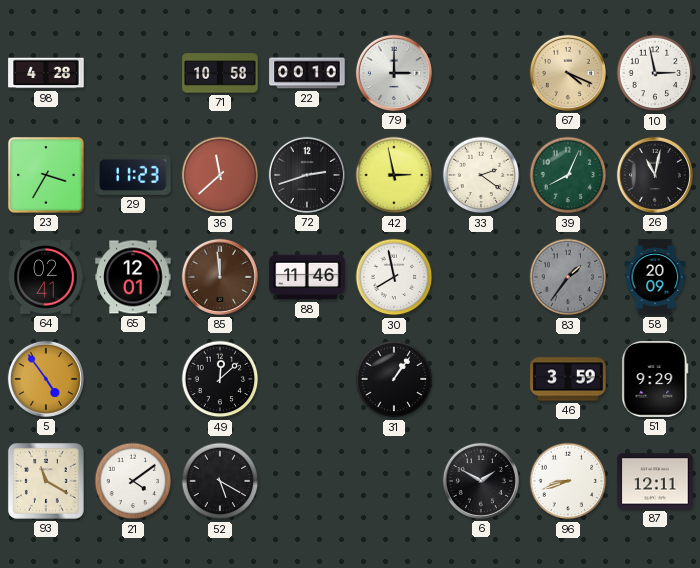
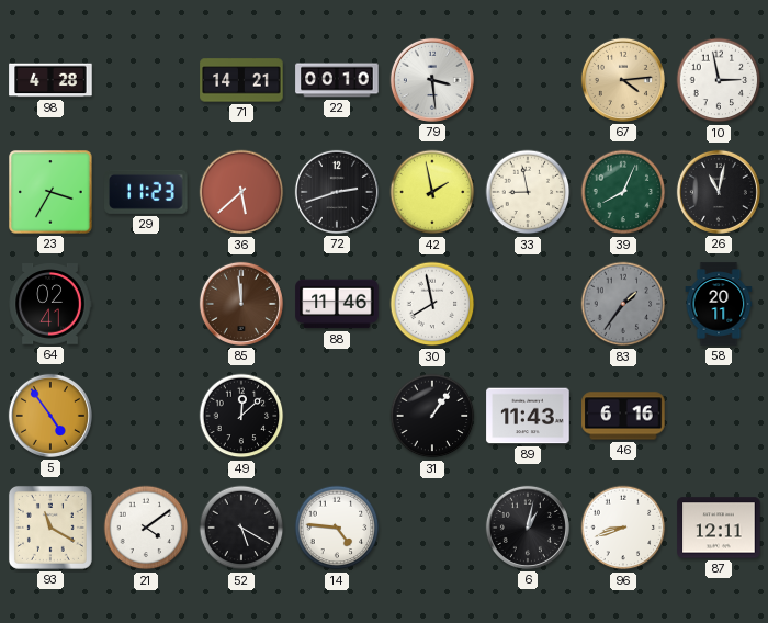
71: 10:58 -> 14:21 (241, 80)
79: 3:00 -> 3:29 (432, 80)
67: 4:19 -> 4:14 (623, 80)
36: 11:38 -> 5:38 (241, 192)
42: 2:58 -> 1:58 (432, 192)
33: 2:21 -> 8:58 (528, 192)
65: 12:01 -> none (133, 277)
58: 20:09 -> 20:11 (719, 304)
89: none -> 11:43 (528, 416)
46: 3:59 -> 6:16 (623, 416)
51: 9:29 -> none (655, 379)
14: none -> 4:46 (337, 528)
6: 1:50 -> 1:02 (528, 528)
